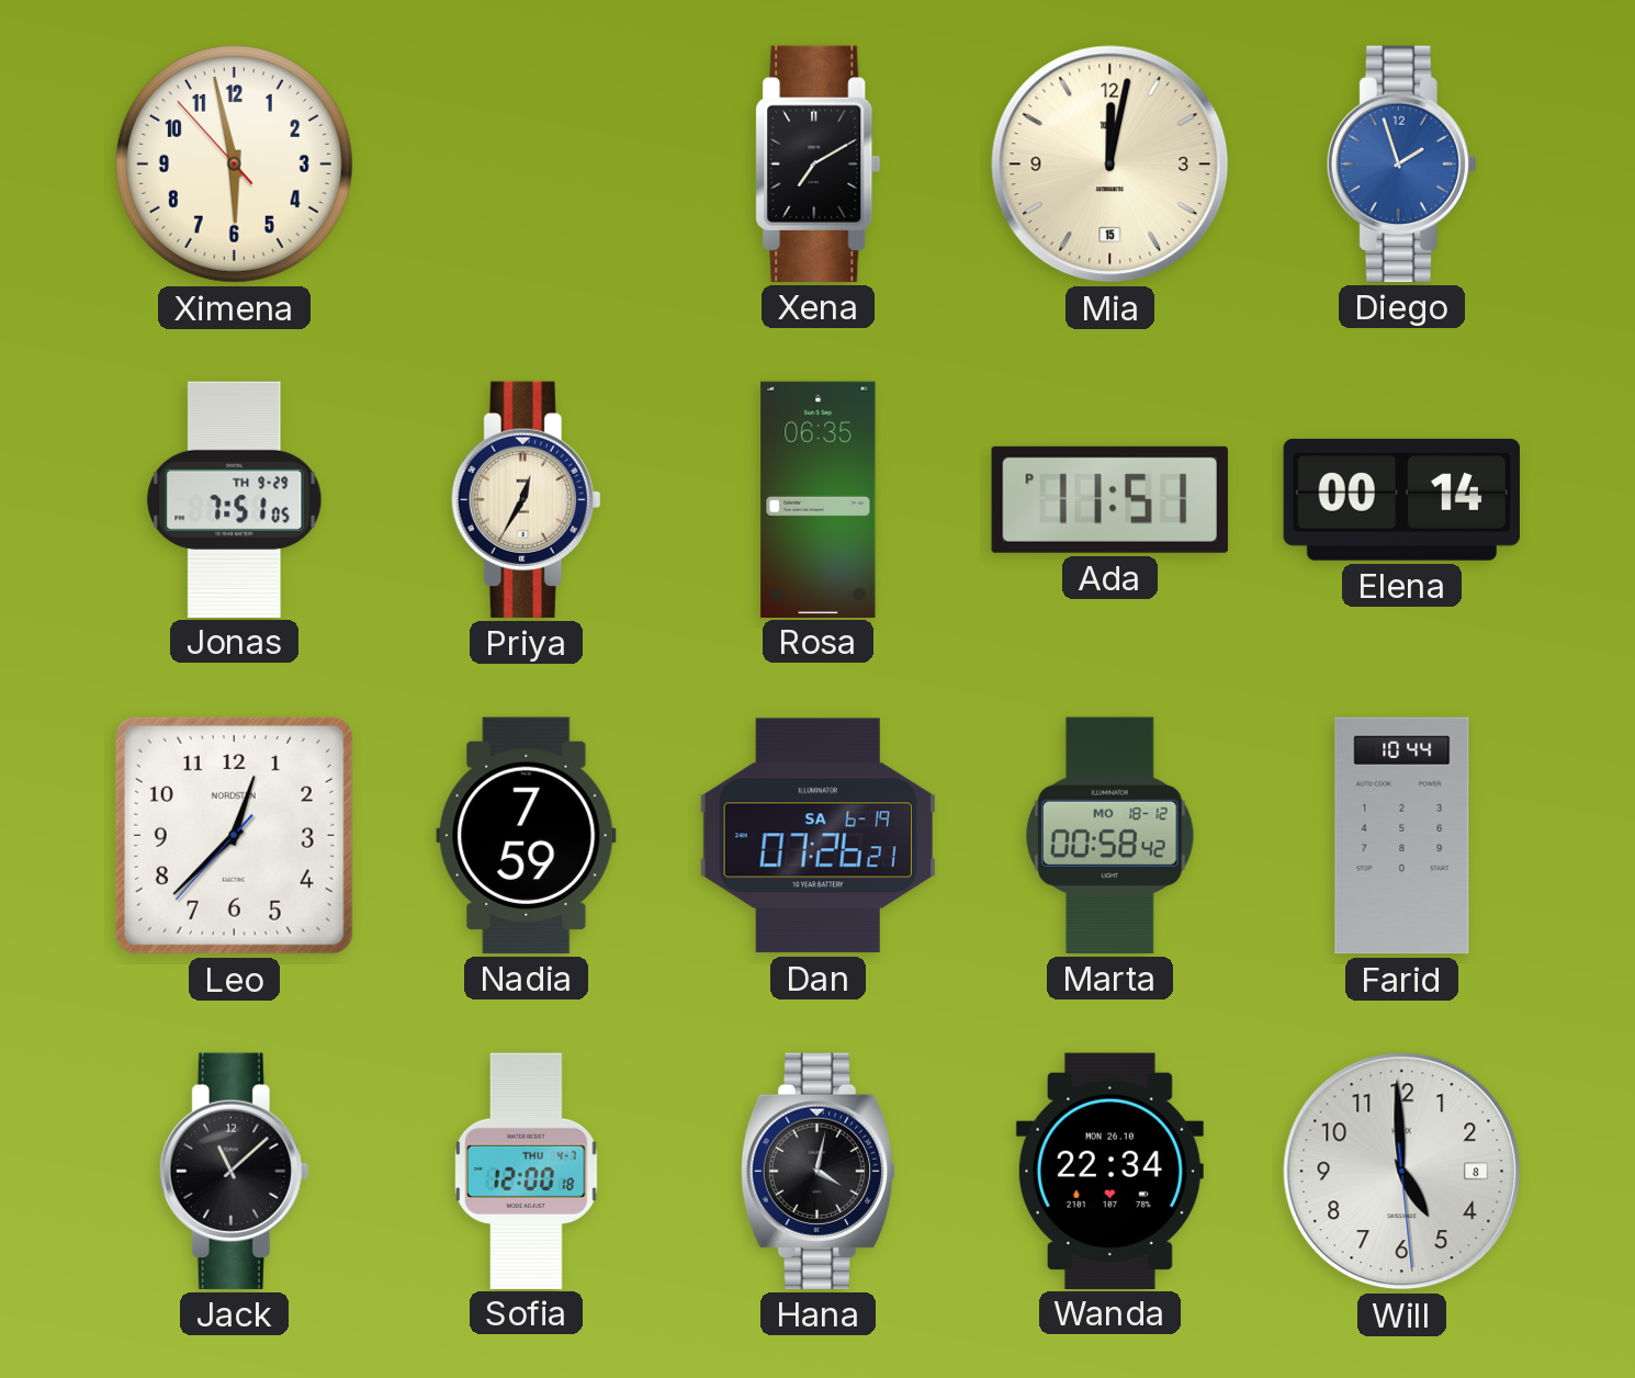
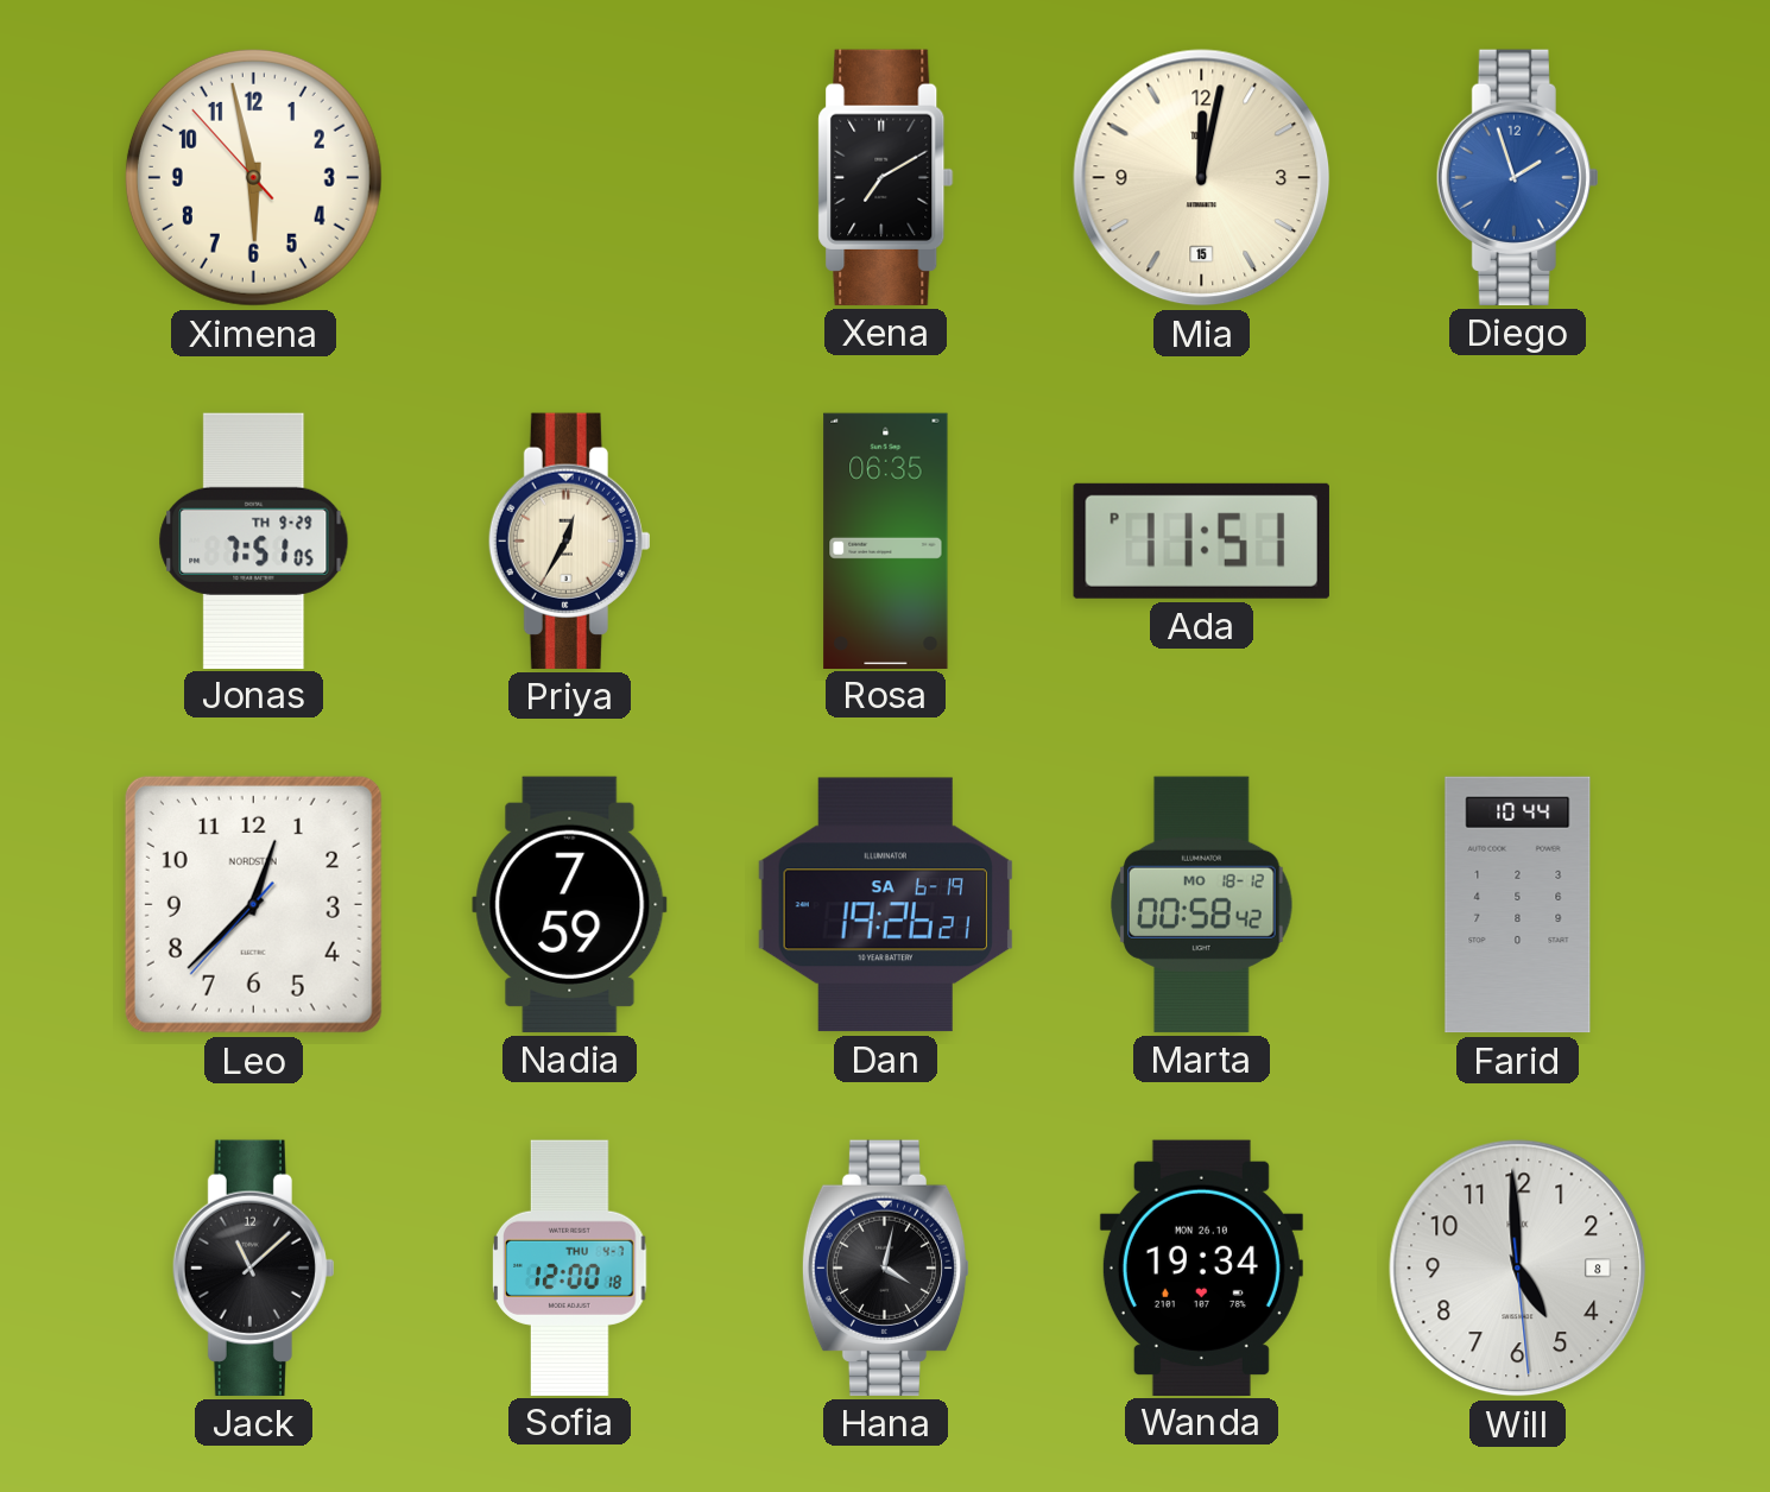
Elena: 00:14 -> none (1401, 499)
Dan: 07:26 -> 19:26 (885, 905)
Wanda: 22:34 -> 19:34 (1201, 1267)
